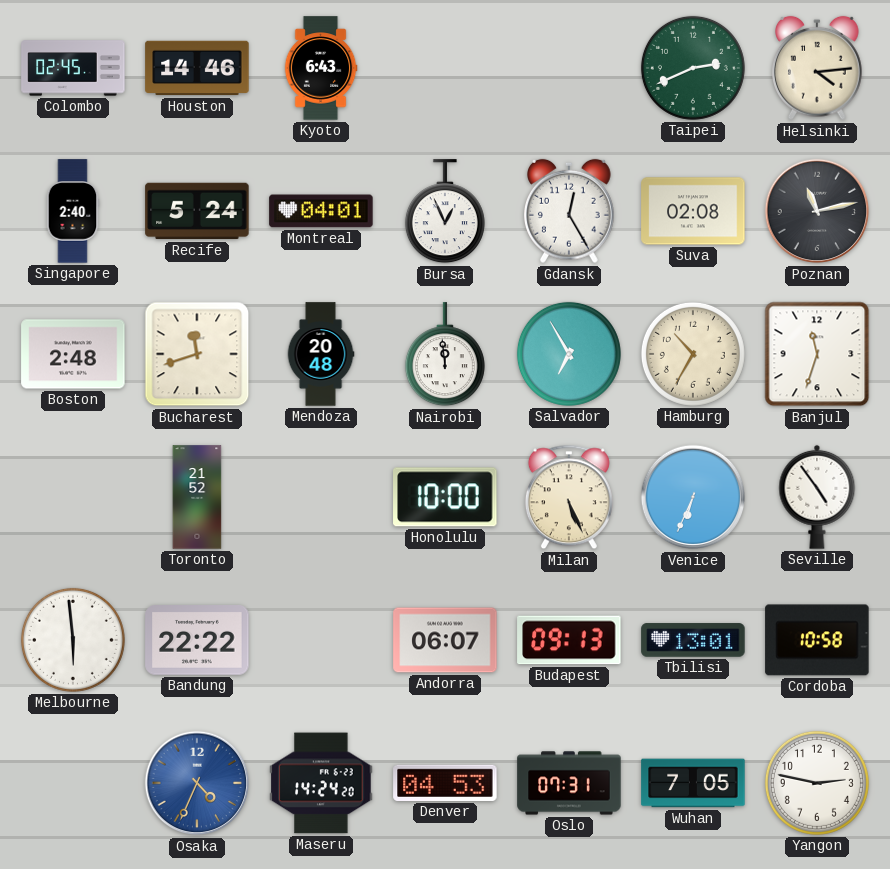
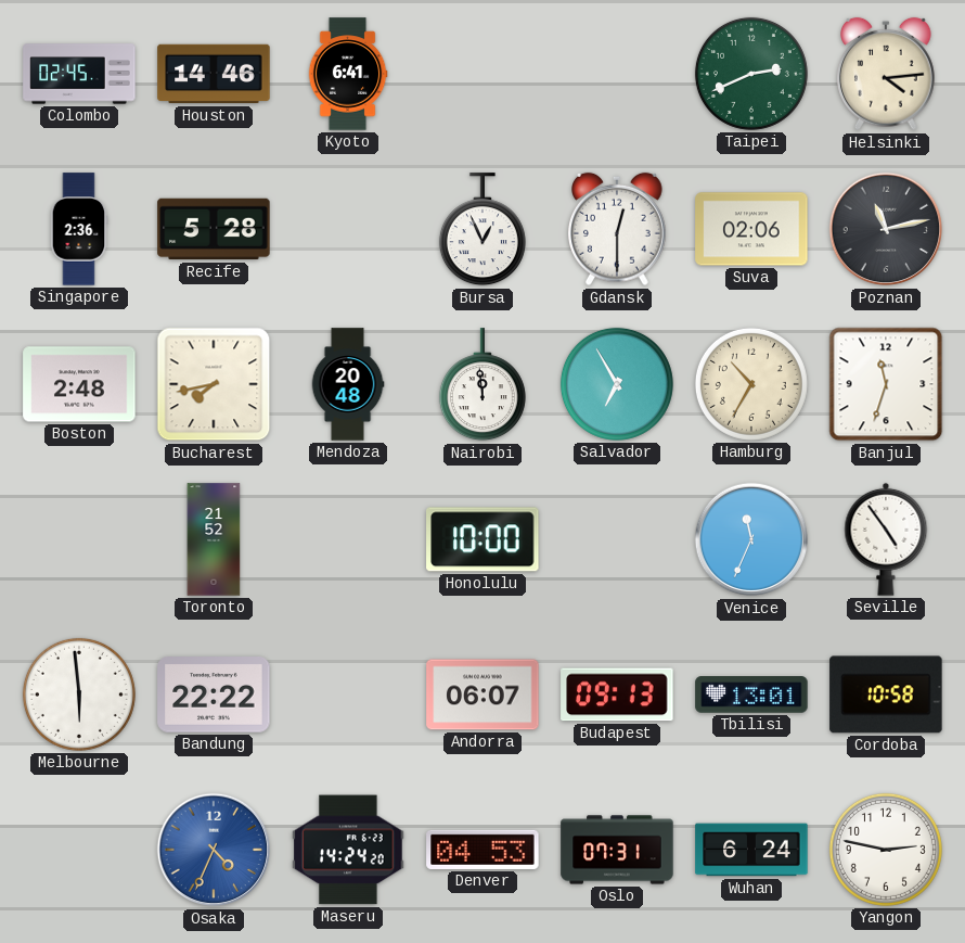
Kyoto: 6:43 -> 6:41 (348, 74)
Singapore: 2:40 -> 2:36 (79, 229)
Recife: 5:24 -> 5:28 (214, 229)
Montreal: 04:01 -> none (321, 211)
Gdansk: 12:25 -> 12:30 (618, 229)
Suva: 02:08 -> 02:06 (751, 229)
Bucharest: 11:42 -> 7:43 (214, 384)
Milan: 5:26 -> none (569, 497)
Venice: 6:34 -> 11:34 (751, 539)
Wuhan: 7:05 -> 6:24 (751, 850)
